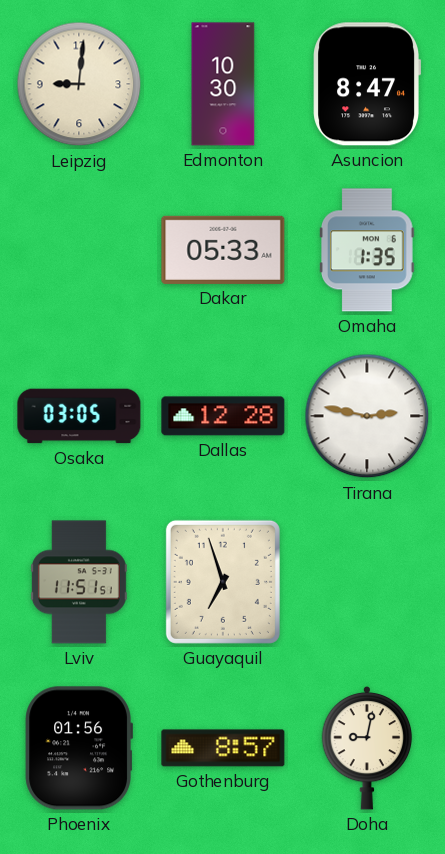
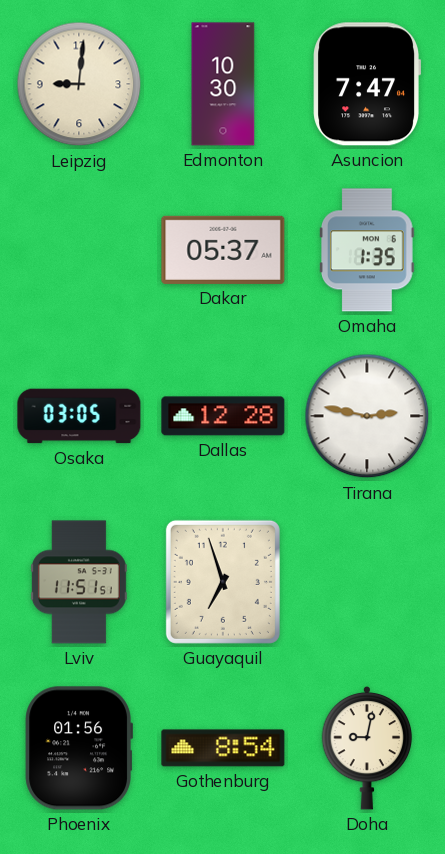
Asuncion: 8:47 -> 7:47 (367, 84)
Dakar: 05:33 -> 05:37 (223, 250)
Gothenburg: 8:57 -> 8:54 (223, 748)
